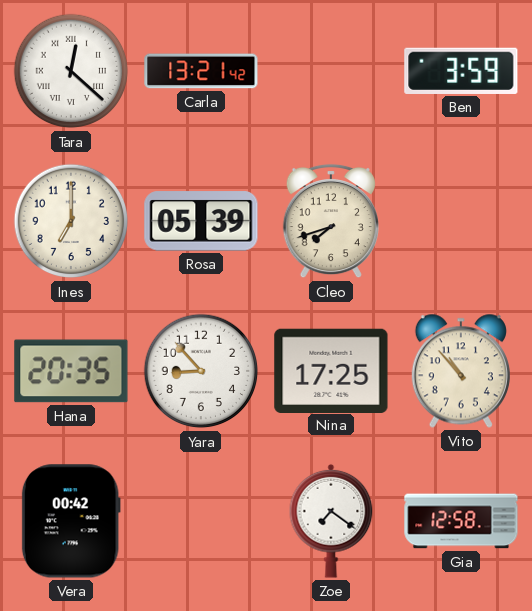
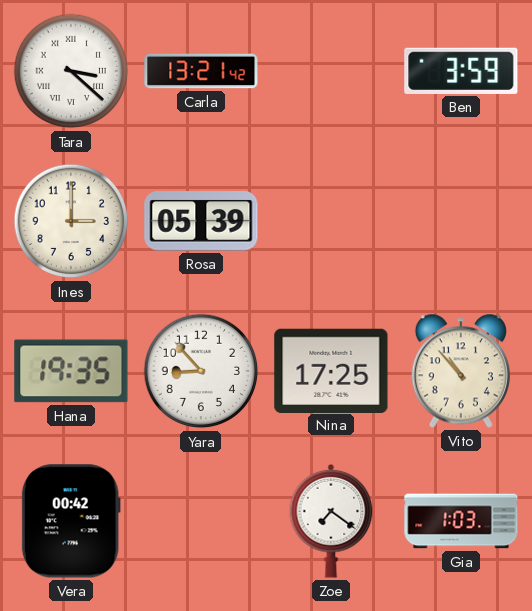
Tara: 12:22 -> 3:22 (71, 71)
Ines: 7:00 -> 3:00 (71, 221)
Cleo: 7:42 -> none (331, 221)
Hana: 20:35 -> 19:35 (71, 371)
Gia: 12:58 -> 1:03 (461, 521)
